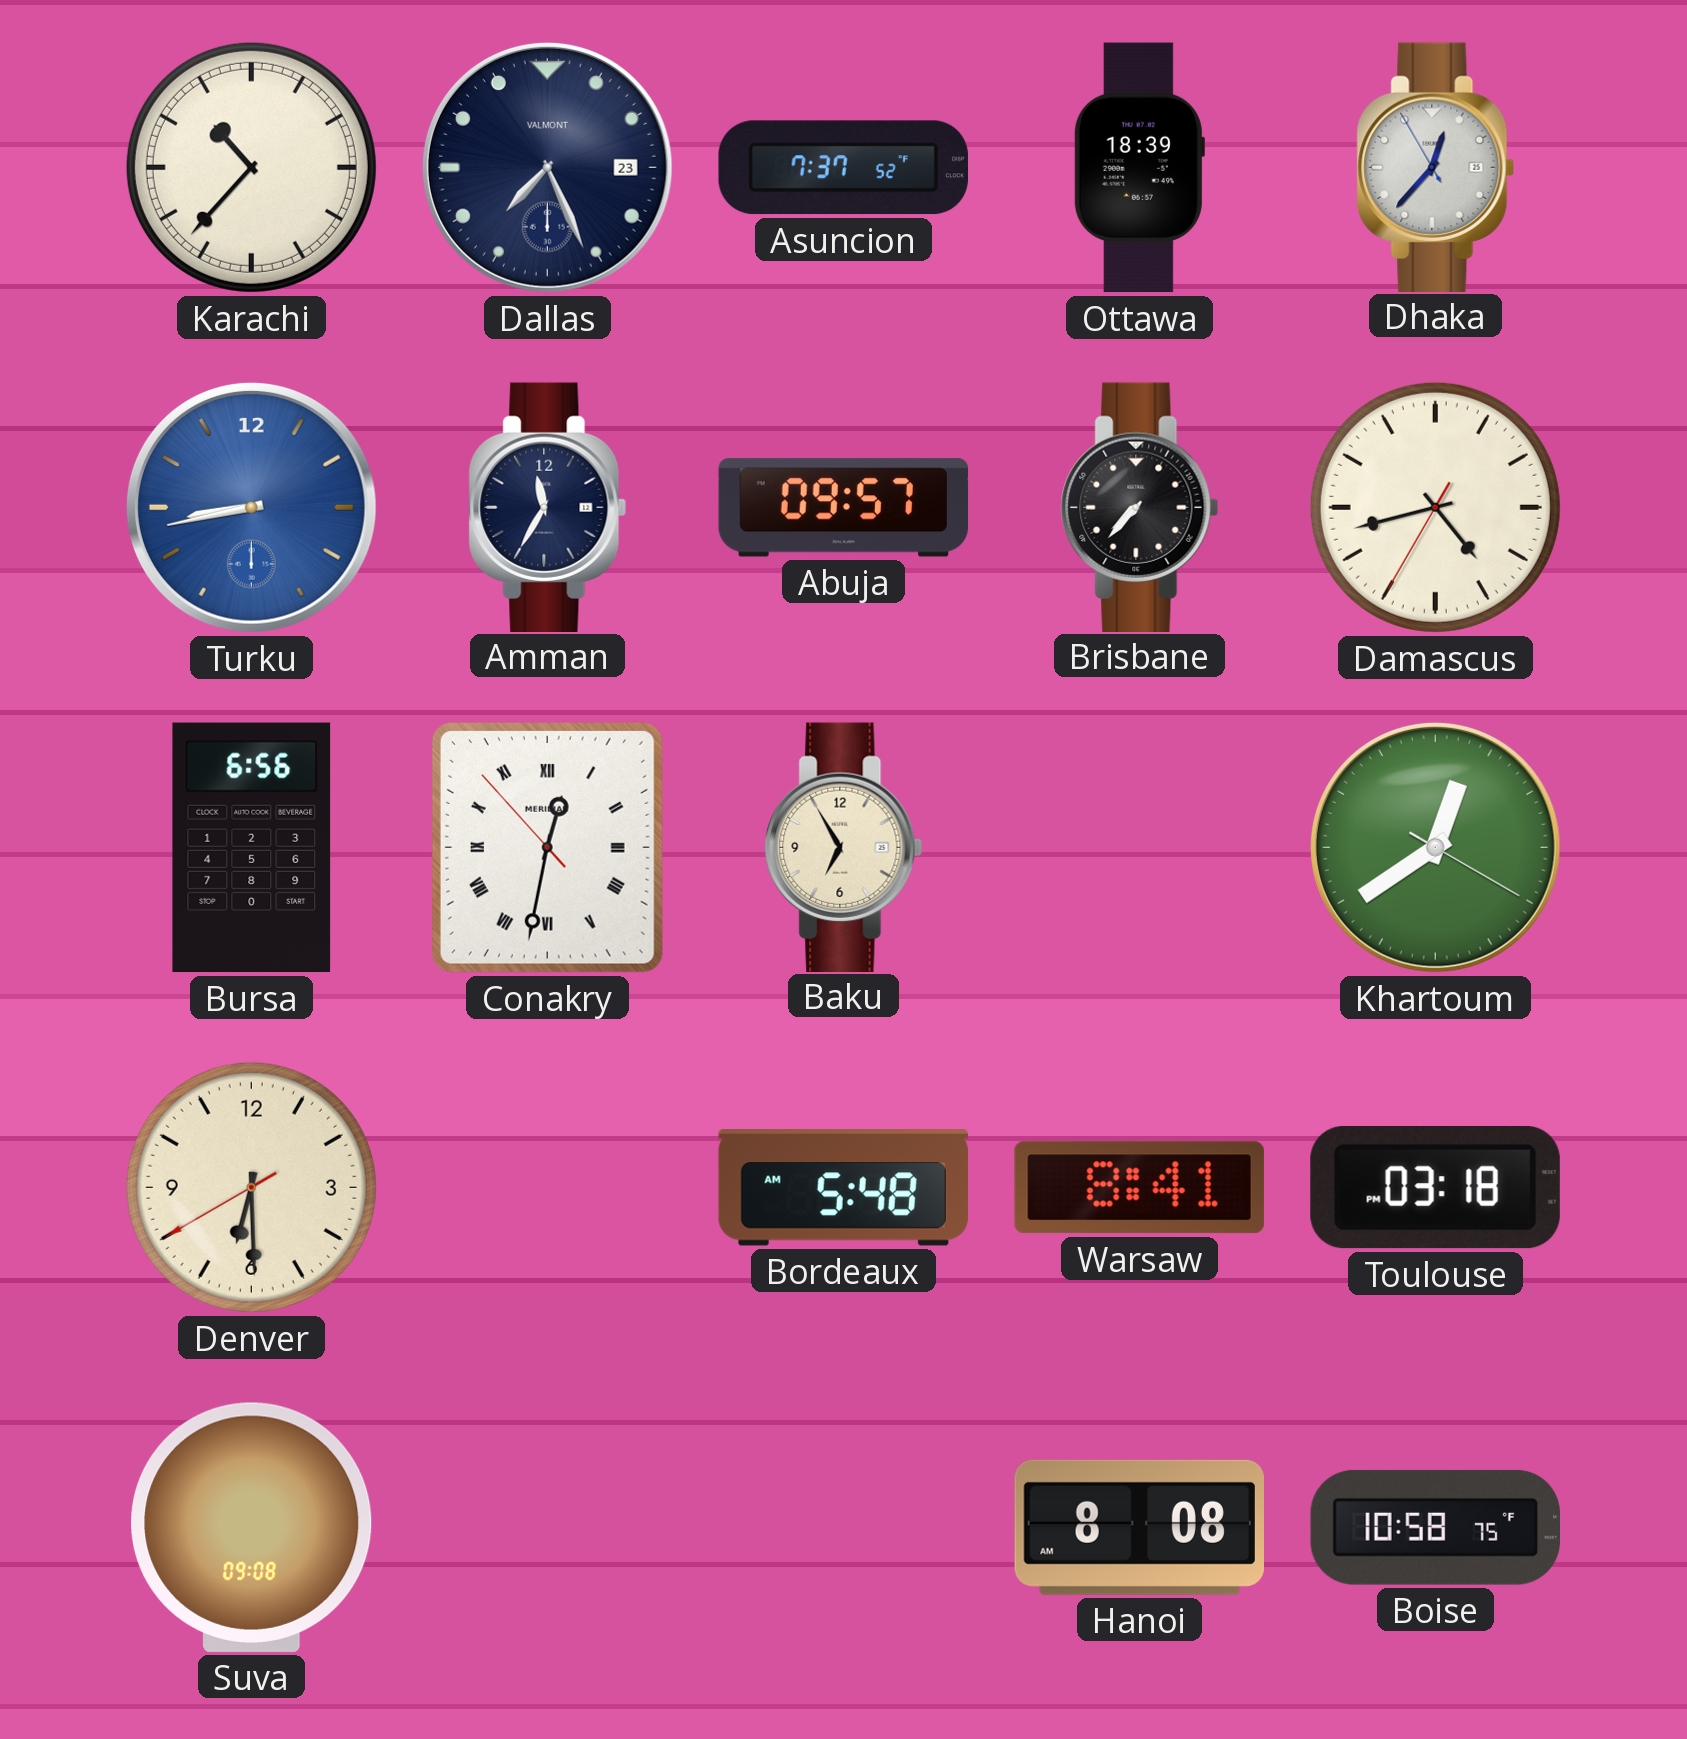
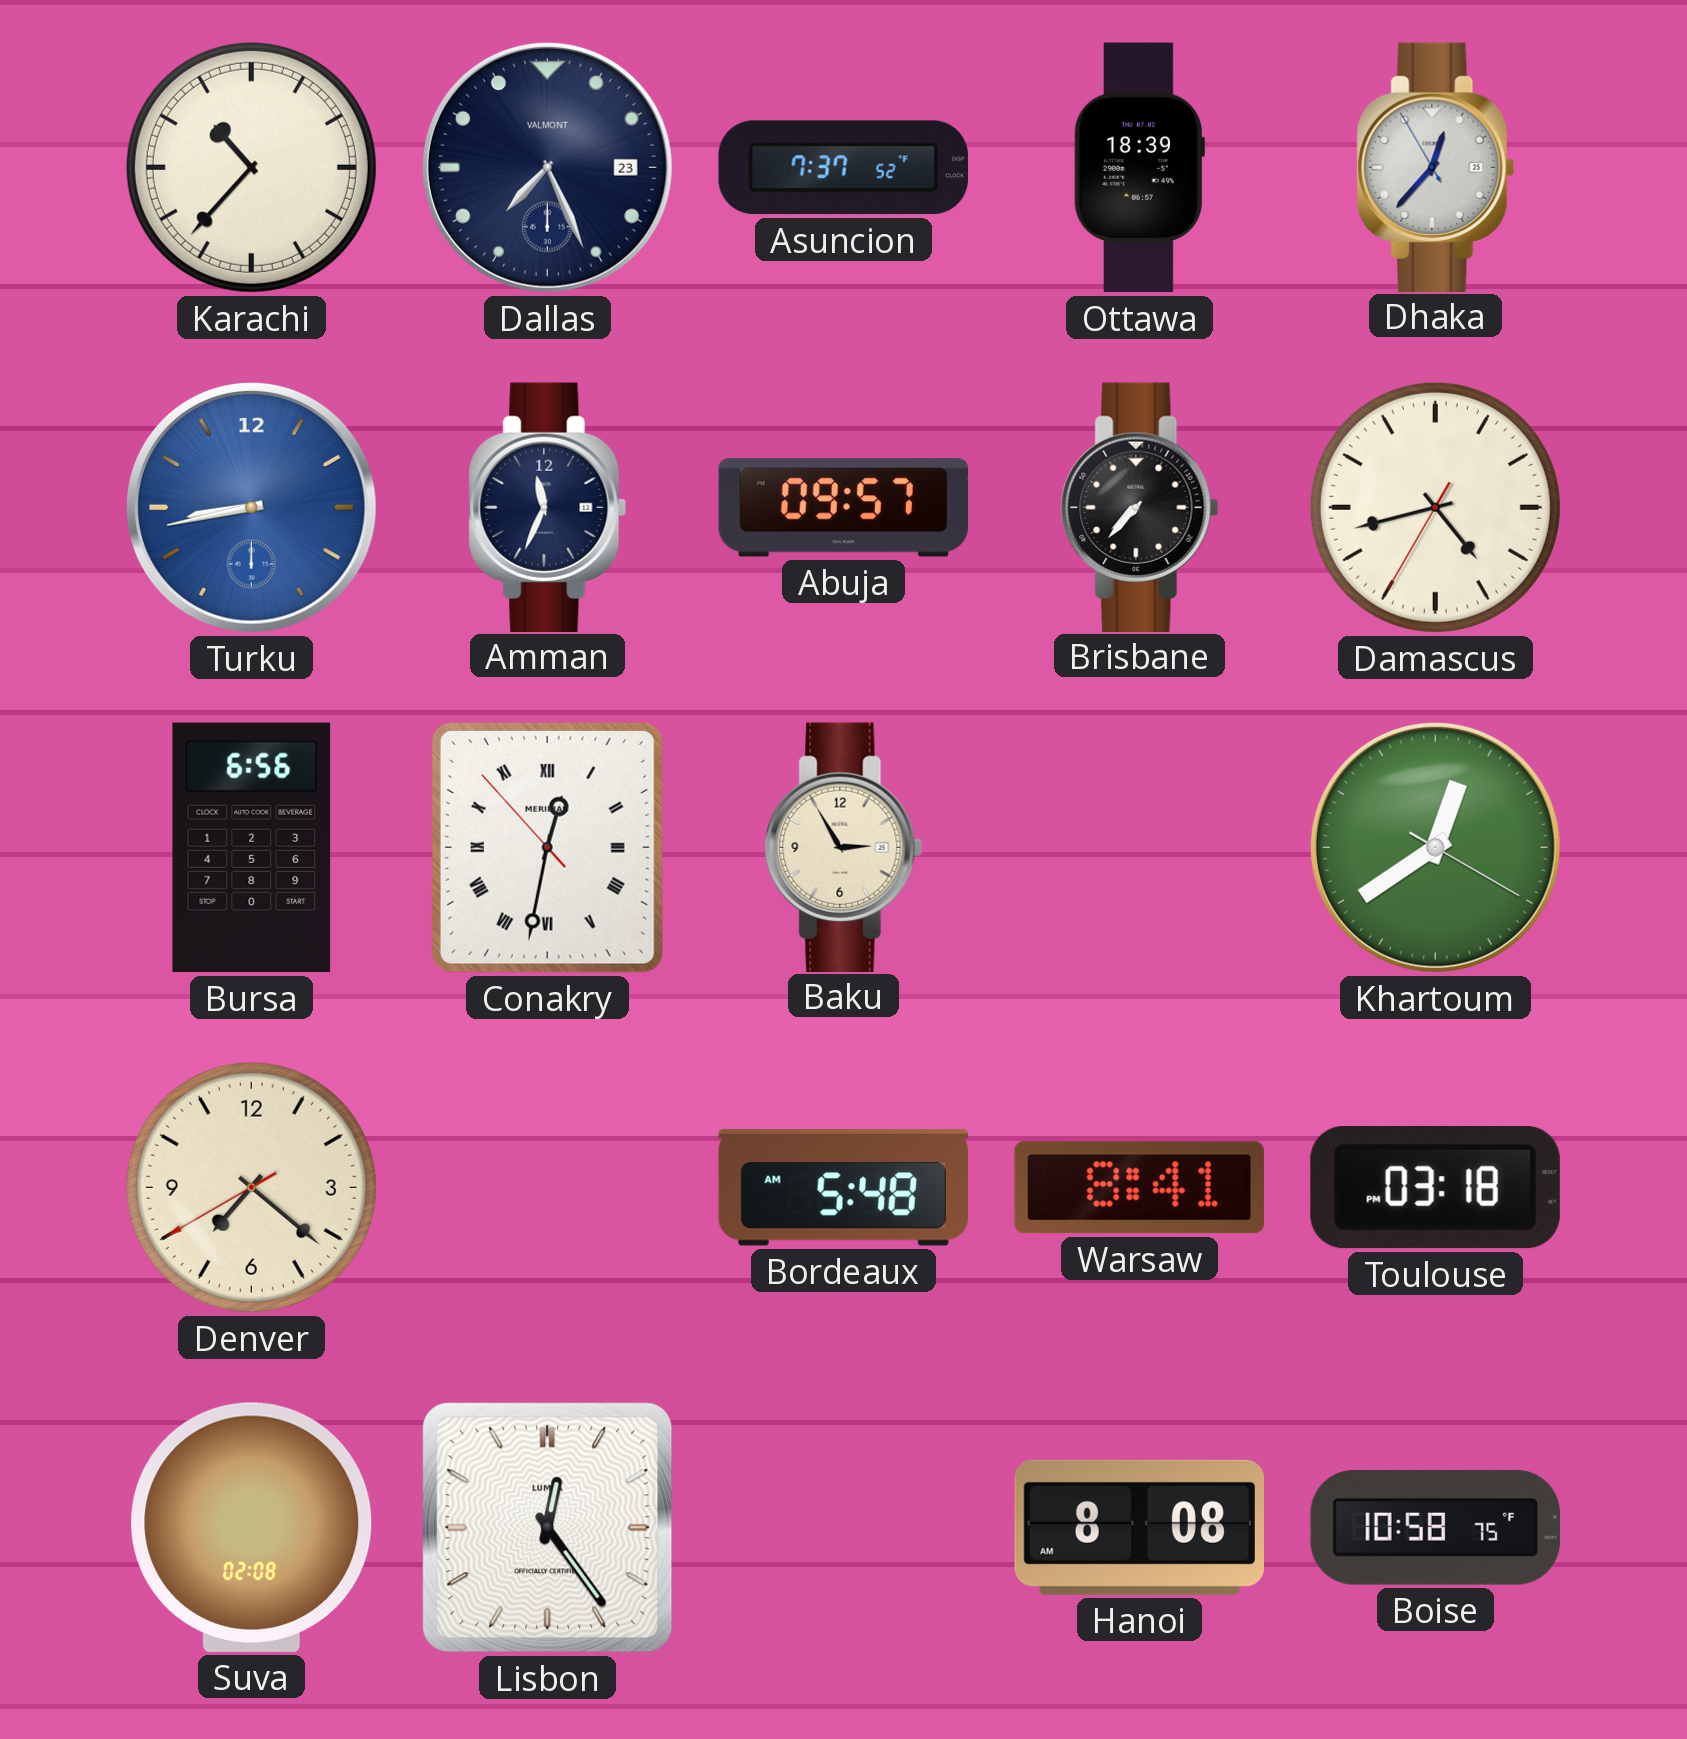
Amman: 11:35 -> 11:34 (548, 507)
Baku: 6:55 -> 2:55 (844, 847)
Denver: 6:29 -> 7:21 (251, 1187)
Suva: 09:08 -> 02:08 (252, 1527)
Lisbon: none -> 12:24 (548, 1528)
